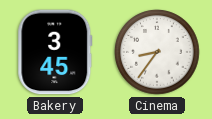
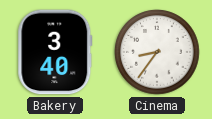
Bakery: 3:45 -> 3:40 (55, 52)
